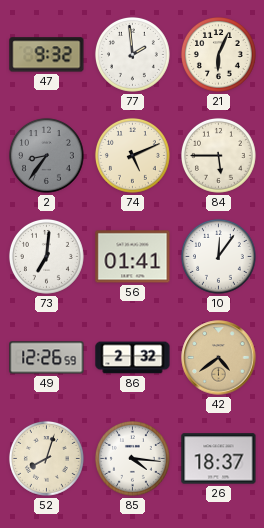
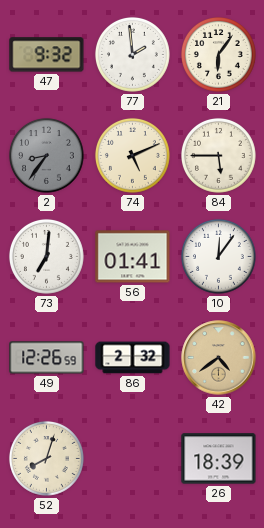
21: 6:04 -> 6:06 (218, 54)
85: 4:16 -> none (132, 458)
26: 18:37 -> 18:39 (219, 459)
